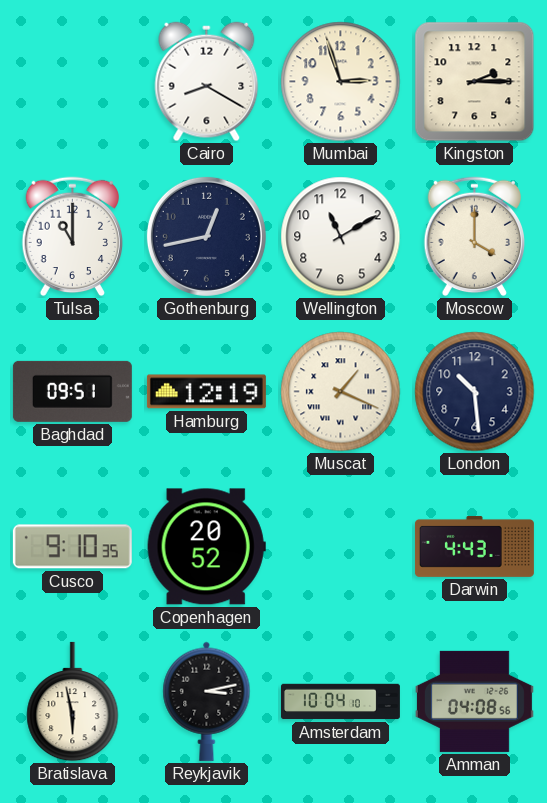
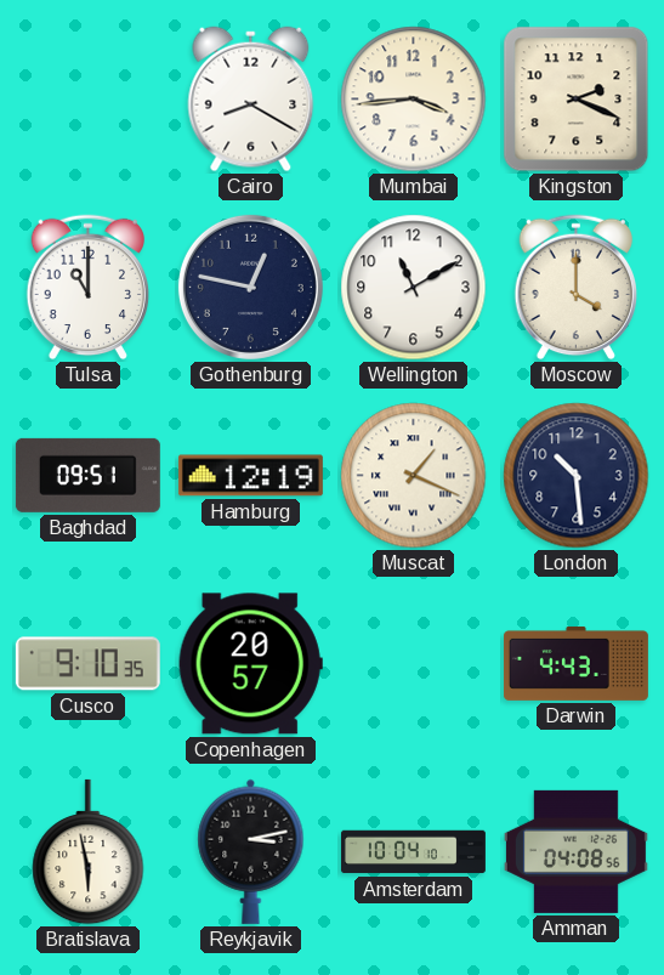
Mumbai: 2:57 -> 3:44 (414, 100)
Kingston: 2:15 -> 2:19 (577, 100)
Gothenburg: 12:43 -> 12:47 (250, 287)
Copenhagen: 20:52 -> 20:57 (250, 664)
